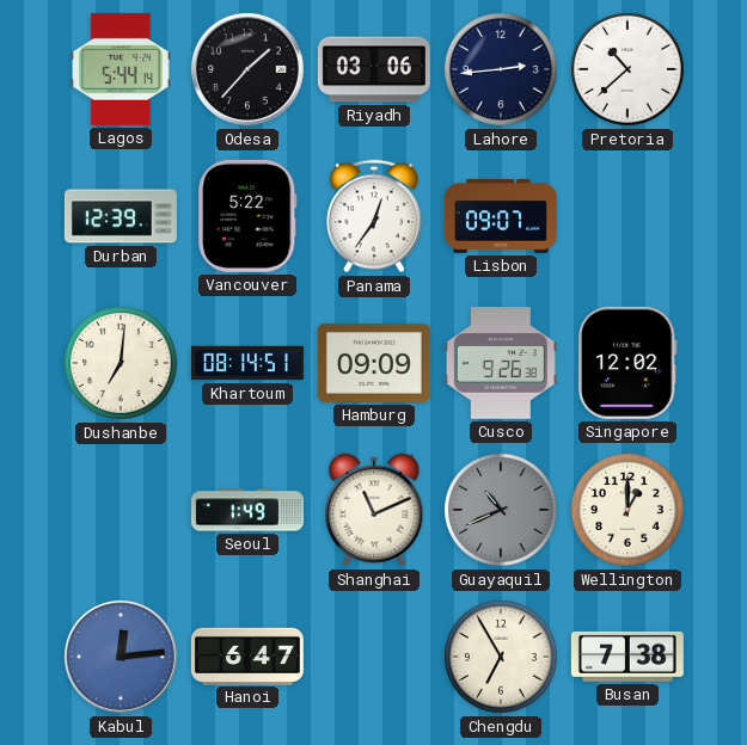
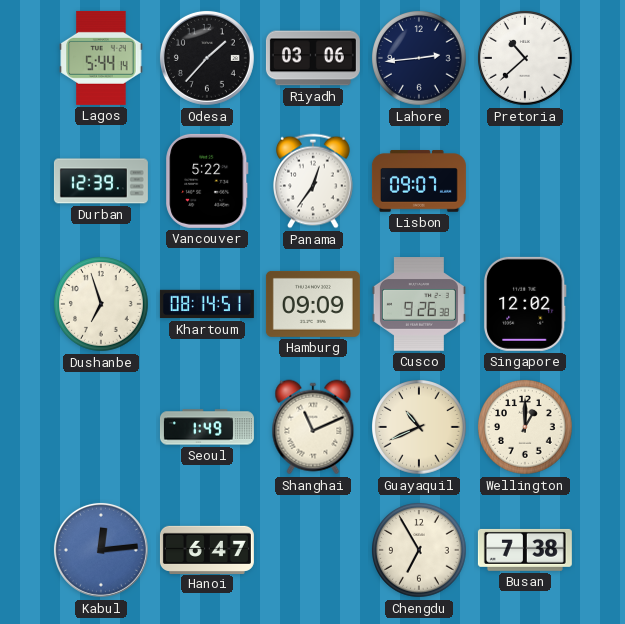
Dushanbe: 7:01 -> 6:57 (102, 305)
Guayaquil dial: grey -> cream (420, 428)
